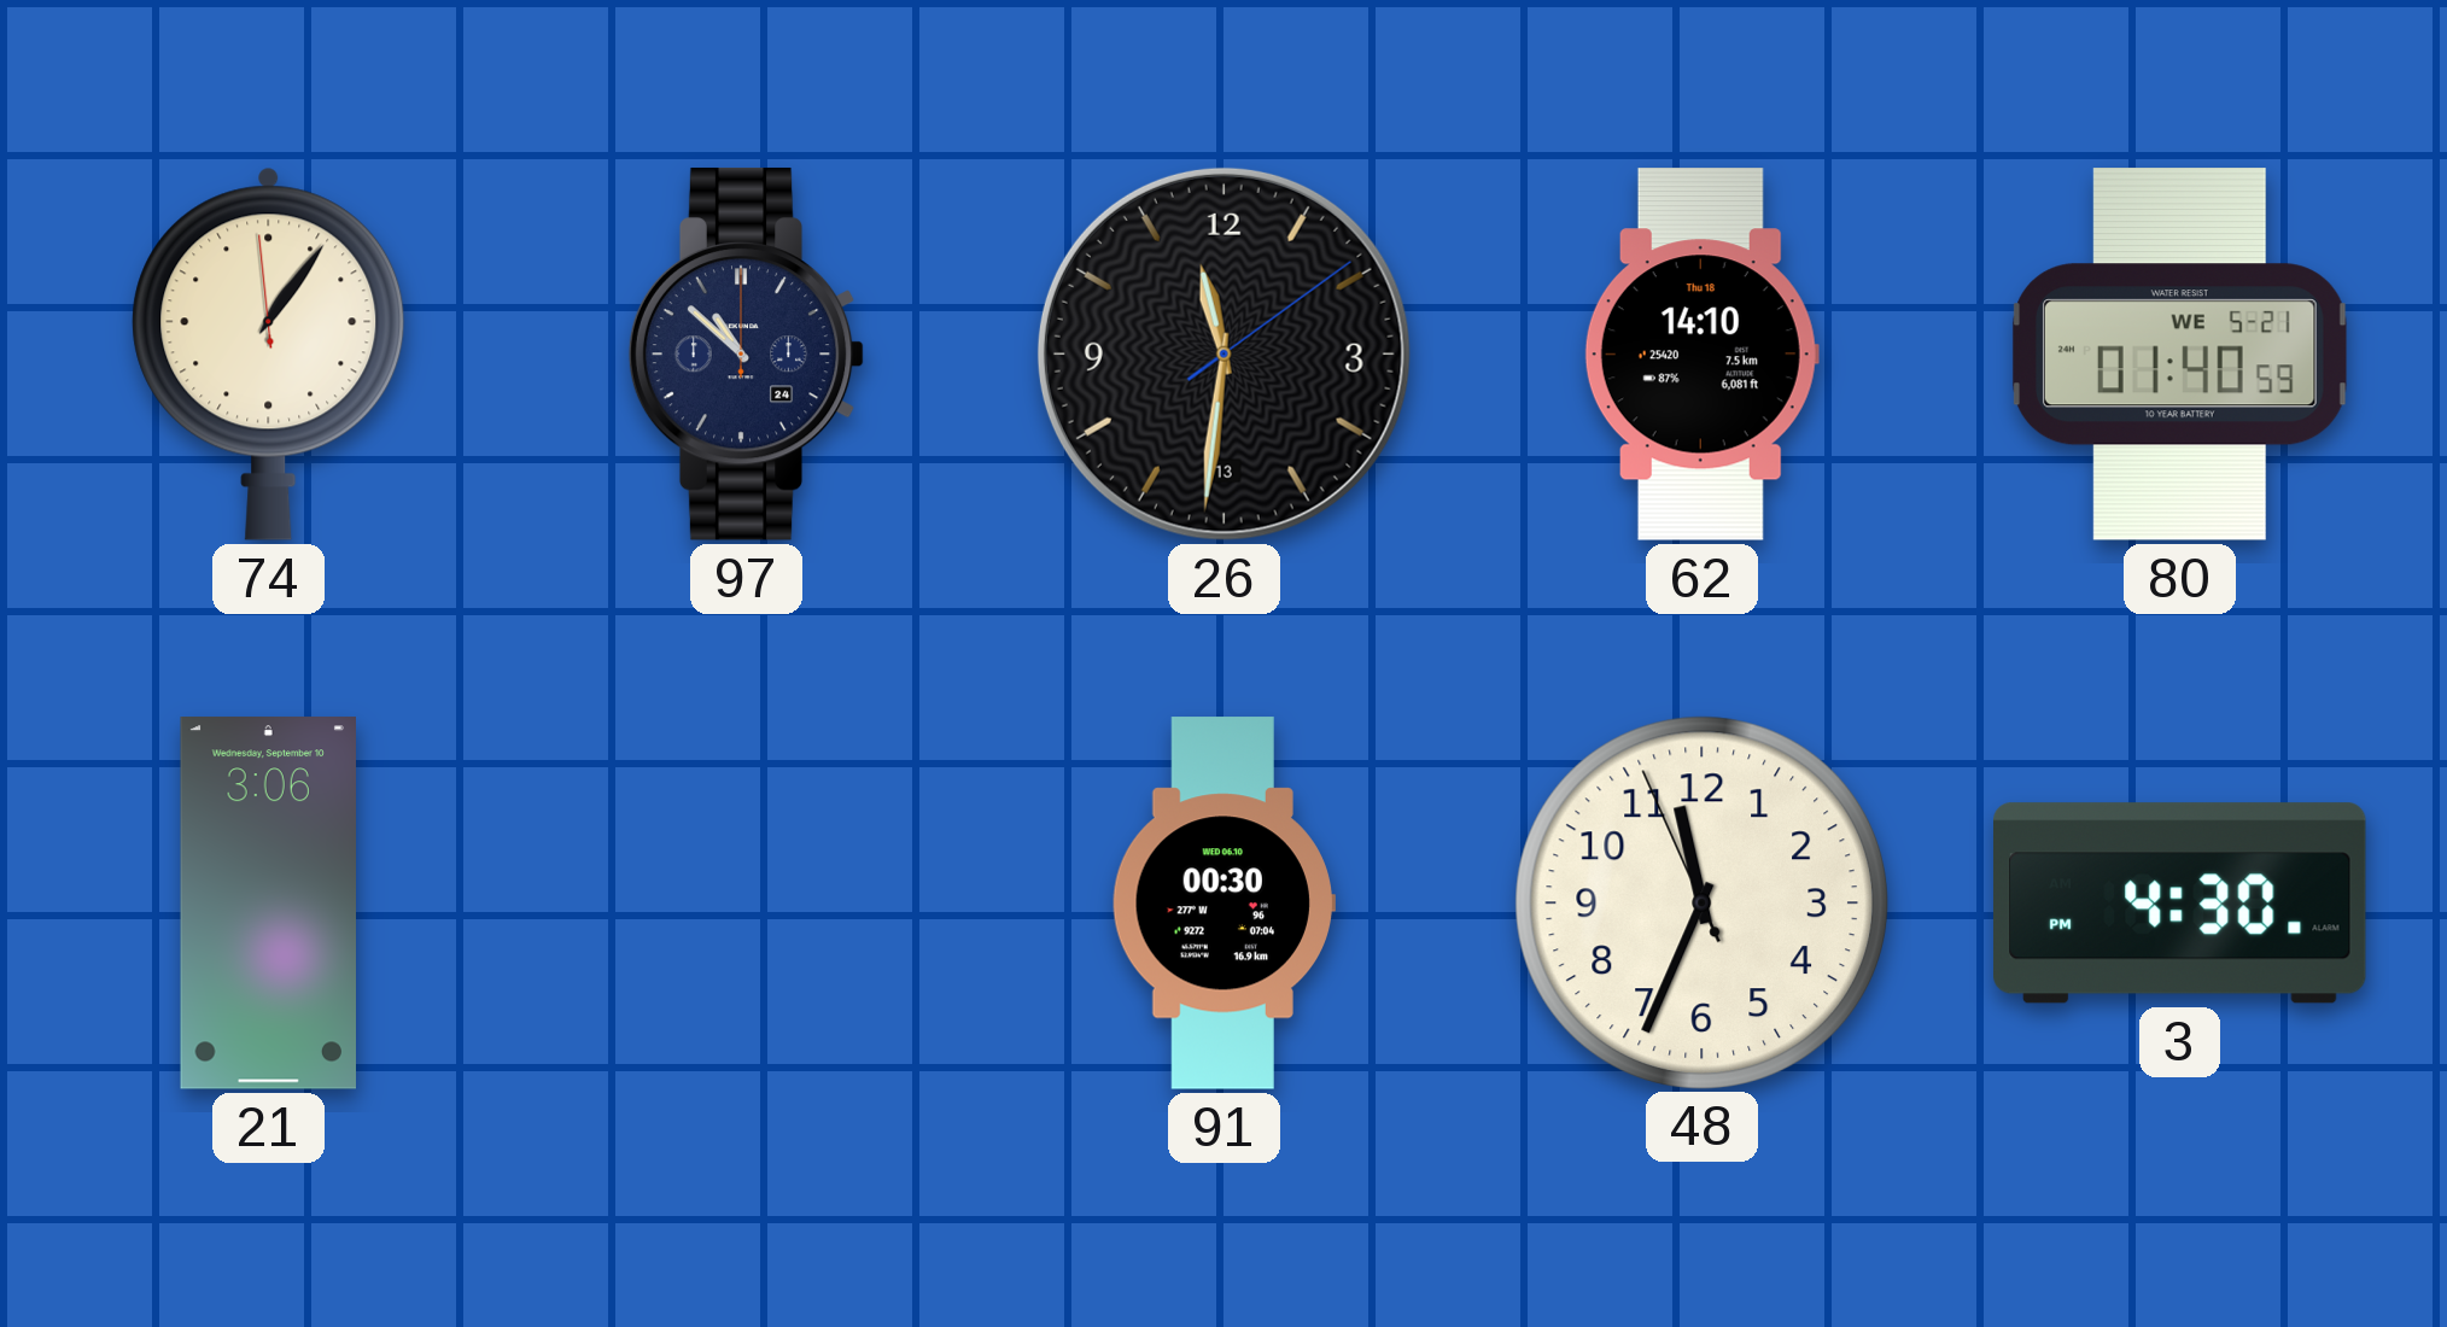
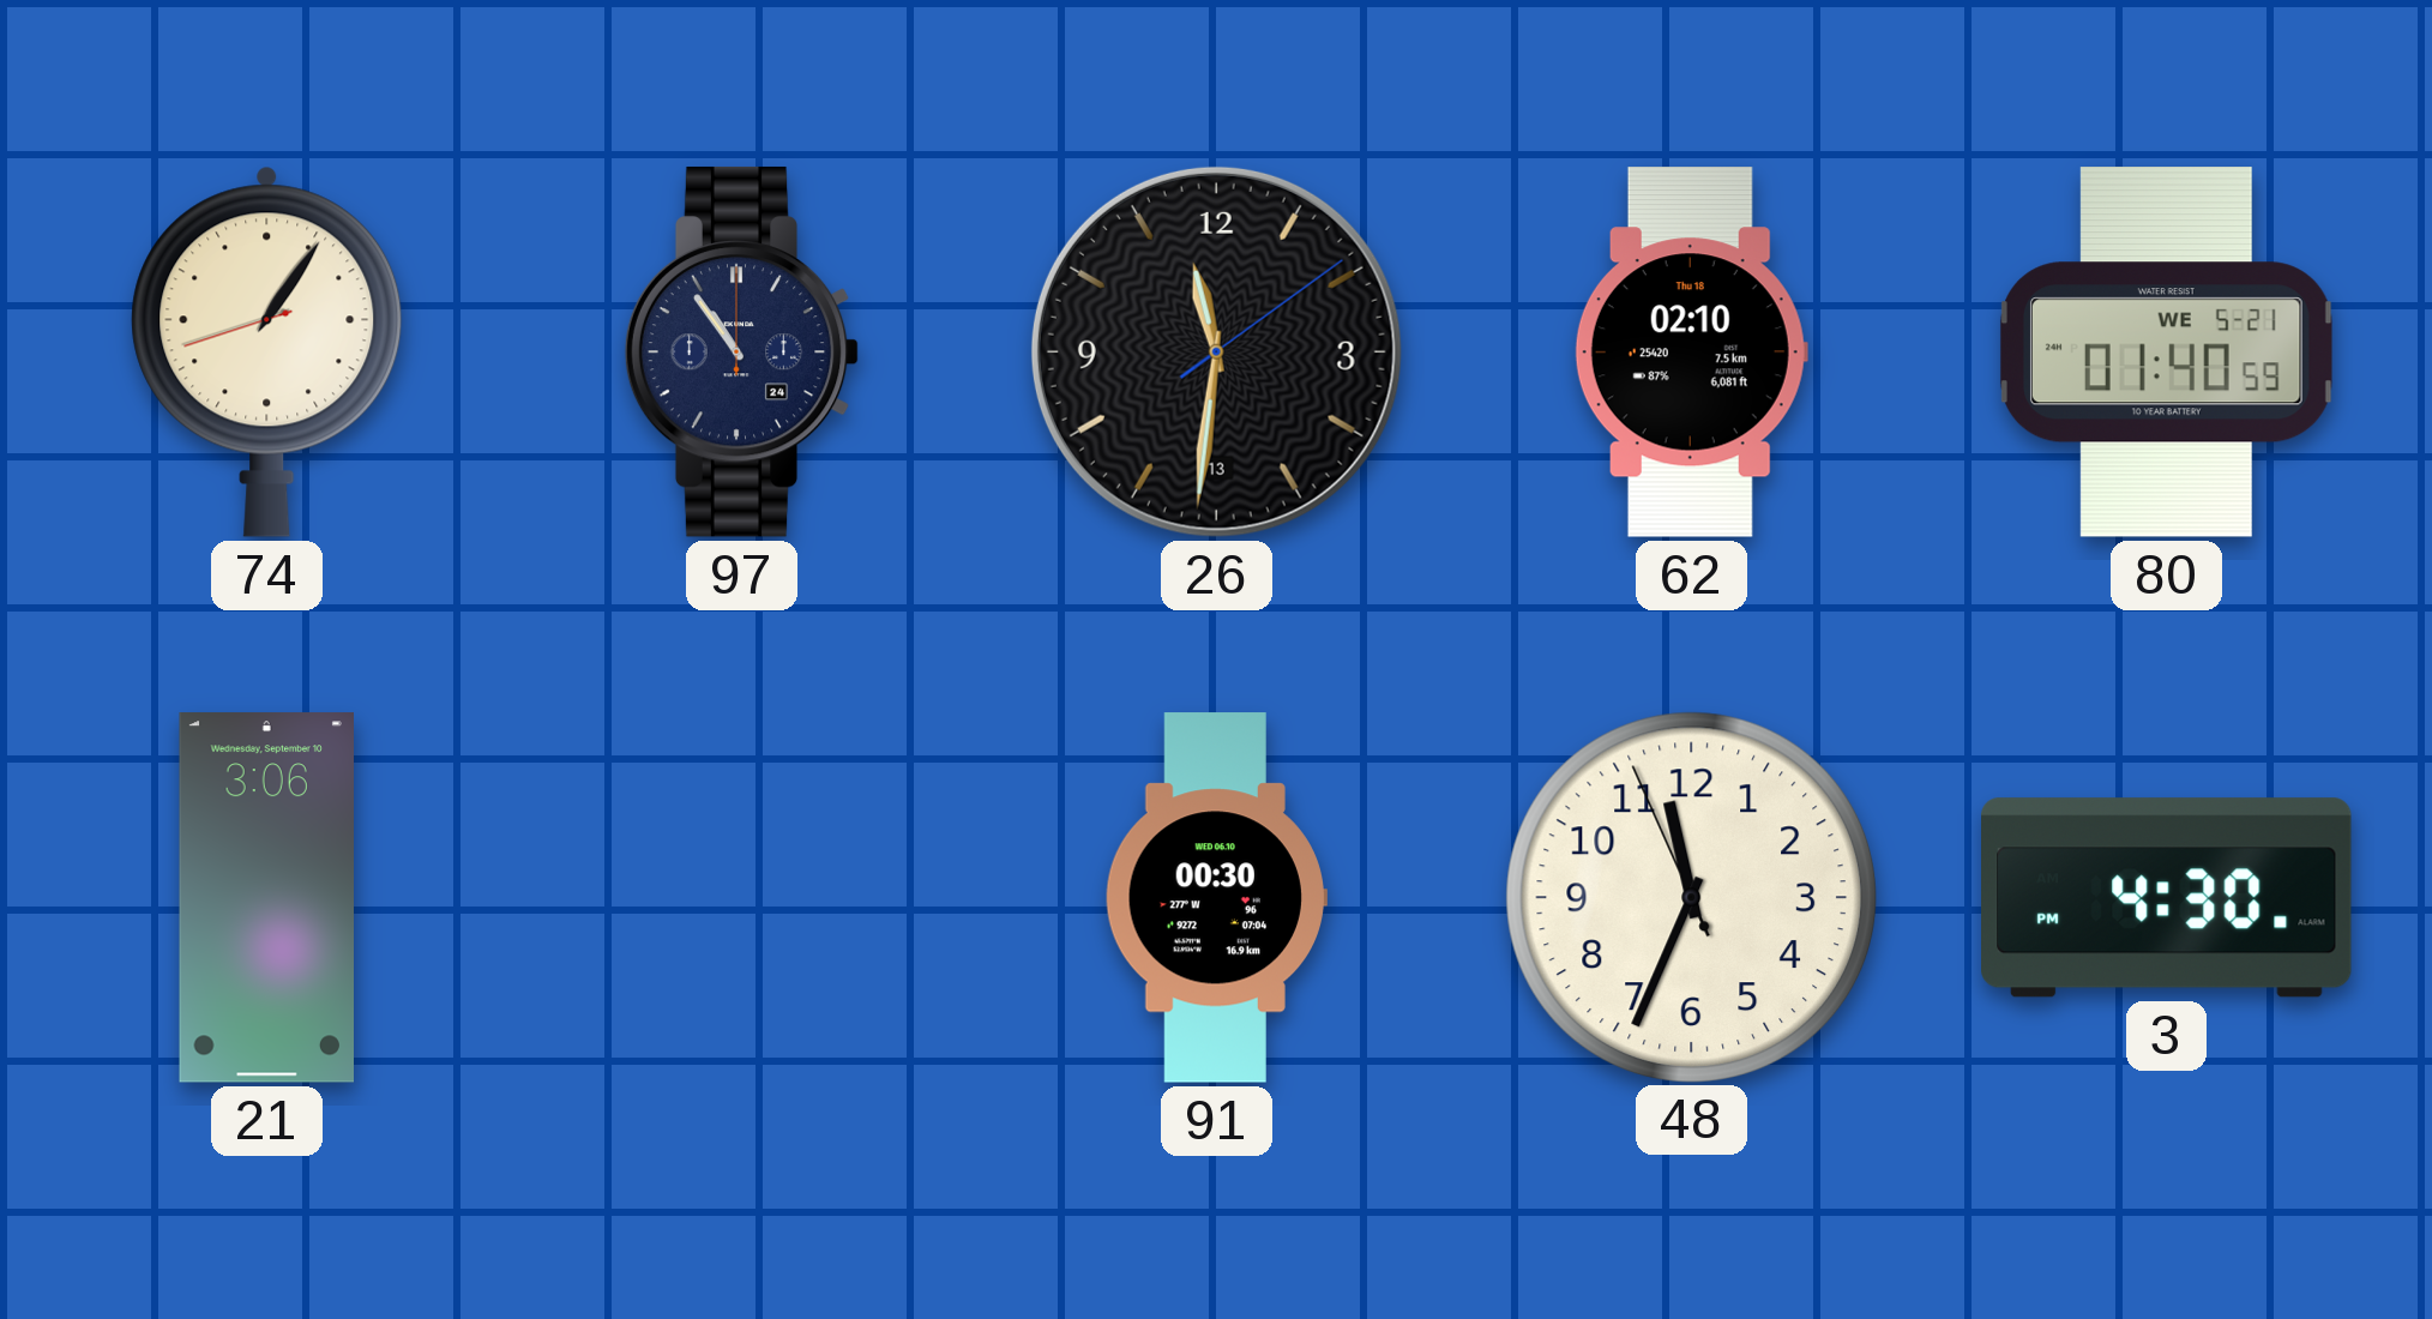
74: 1:05:59 -> 1:05:42 (267, 351)
97: 10:52 -> 10:54 (742, 351)
62: 14:10 -> 02:10 (1691, 353)
